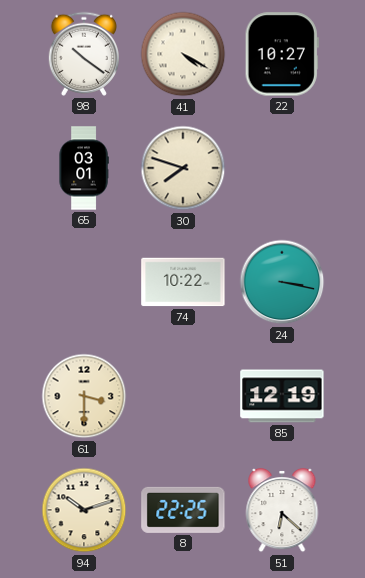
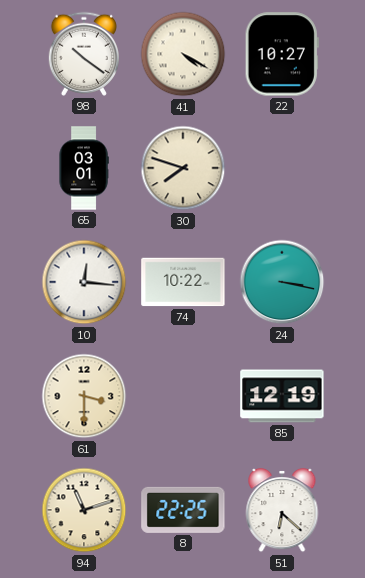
10: none -> 12:16 (84, 282)
94: 10:12 -> 11:12 (84, 510)
